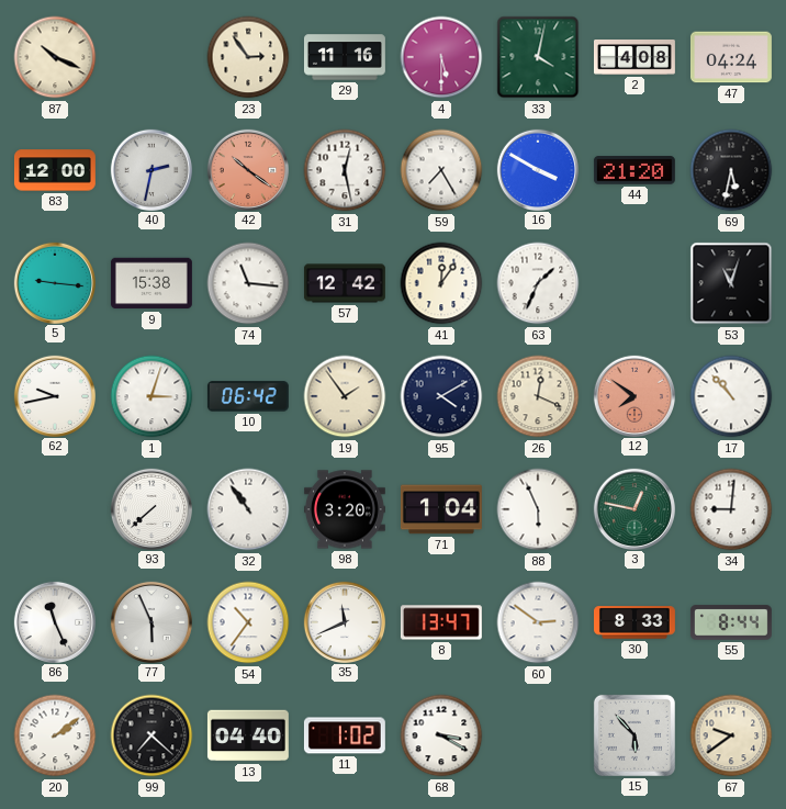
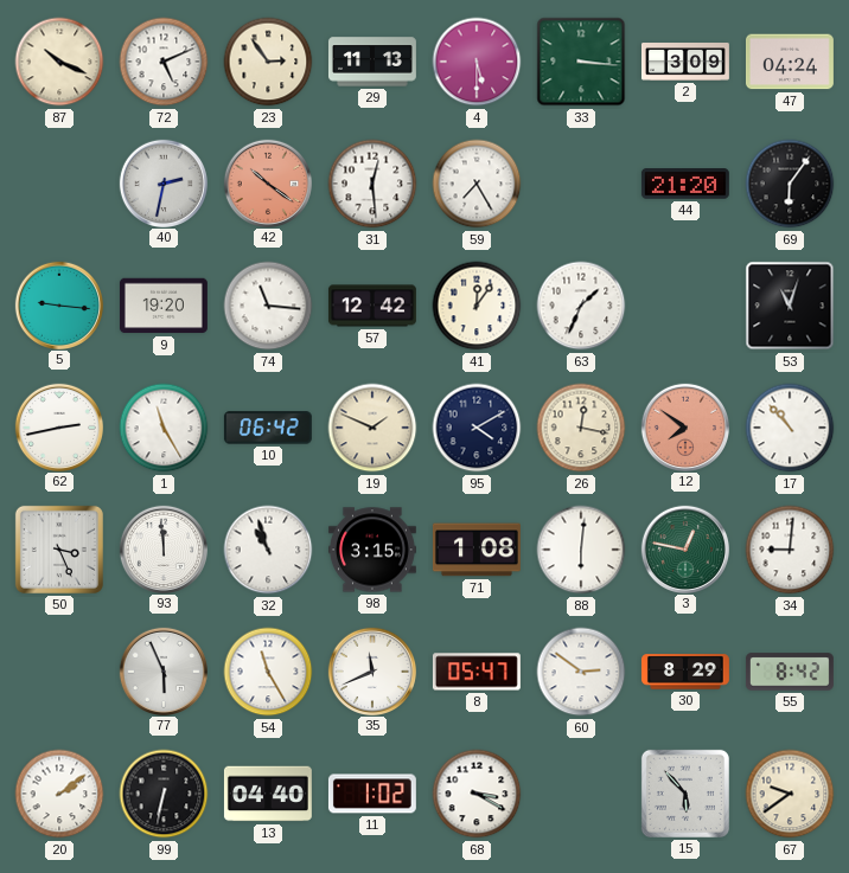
72: none -> 5:11 (164, 62)
29: 11:16 -> 11:13 (372, 62)
33: 4:02 -> 3:16 (581, 62)
2: 4:08 -> 3:09 (685, 63)
83: 12:00 -> none (55, 170)
31: 12:28 -> 12:29 (372, 184)
16: 3:50 -> none (537, 169)
69: 5:32 -> 6:06 (790, 184)
9: 15:38 -> 19:20 (164, 306)
62: 9:43 -> 2:43 (58, 426)
1: 3:03 -> 11:25 (164, 428)
19: 1:54 -> 1:49 (372, 428)
26: 12:19 -> 12:17 (581, 428)
50: none -> 3:26 (59, 550)
93: 7:38 -> 11:59 (162, 548)
32: 10:54 -> 10:57 (268, 550)
98: 3:20 -> 3:15 (372, 550)
71: 1:04 -> 1:08 (477, 550)
88: 5:56 -> 6:01 (581, 550)
86: 11:26 -> none (54, 621)
54: 10:36 -> 11:25 (268, 672)
8: 13:47 -> 05:47 (477, 672)
30: 8:33 -> 8:29 (685, 672)
55: 8:44 -> 8:42 (790, 672)
99: 7:22 -> 6:32 (164, 794)
